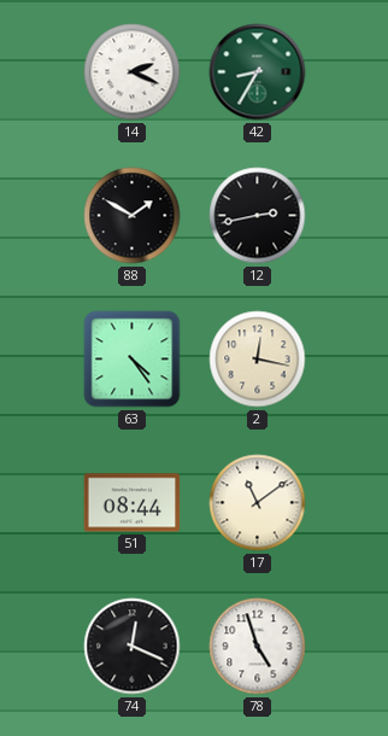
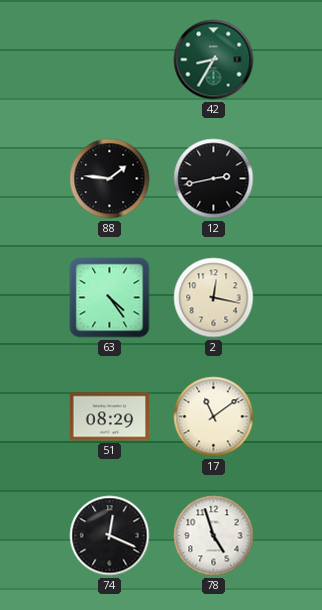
14: 2:19 -> none (133, 72)
88: 1:50 -> 1:46 (110, 179)
51: 08:44 -> 08:29 (110, 417)
